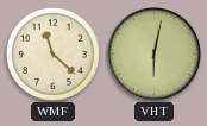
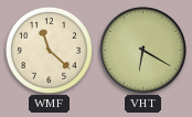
VHT: 6:02 -> 6:20 (143, 51)
